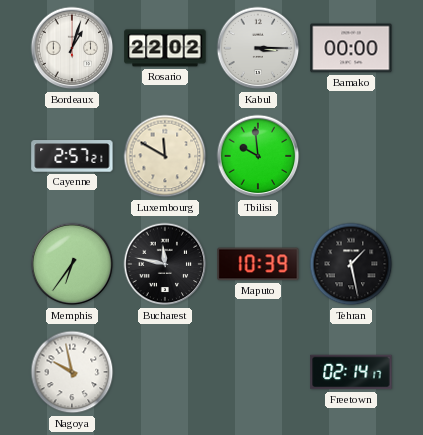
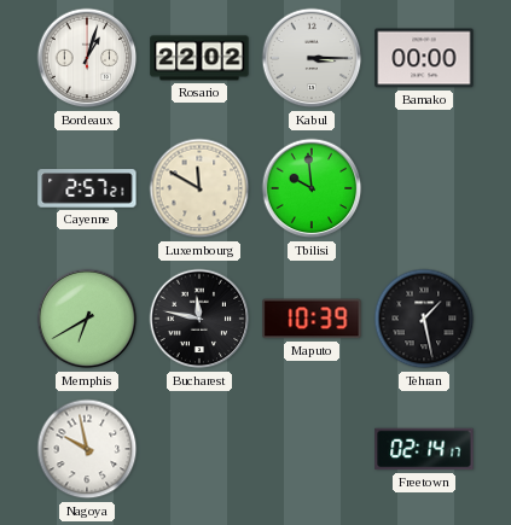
Memphis: 6:36 -> 6:40 (87, 319)
